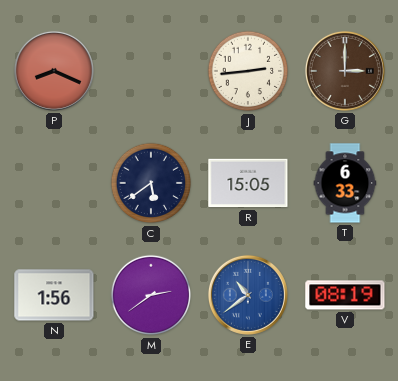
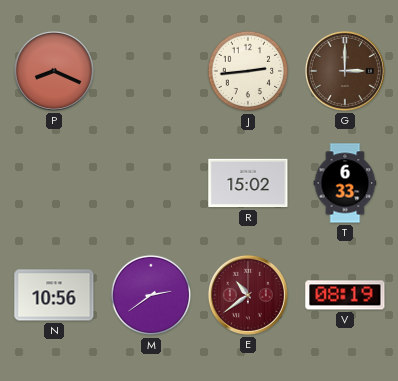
C: 5:39 -> none (151, 183)
R: 15:05 -> 15:02 (248, 183)
N: 1:56 -> 10:56 (54, 295)
E dial: blue -> burgundy (248, 295)
